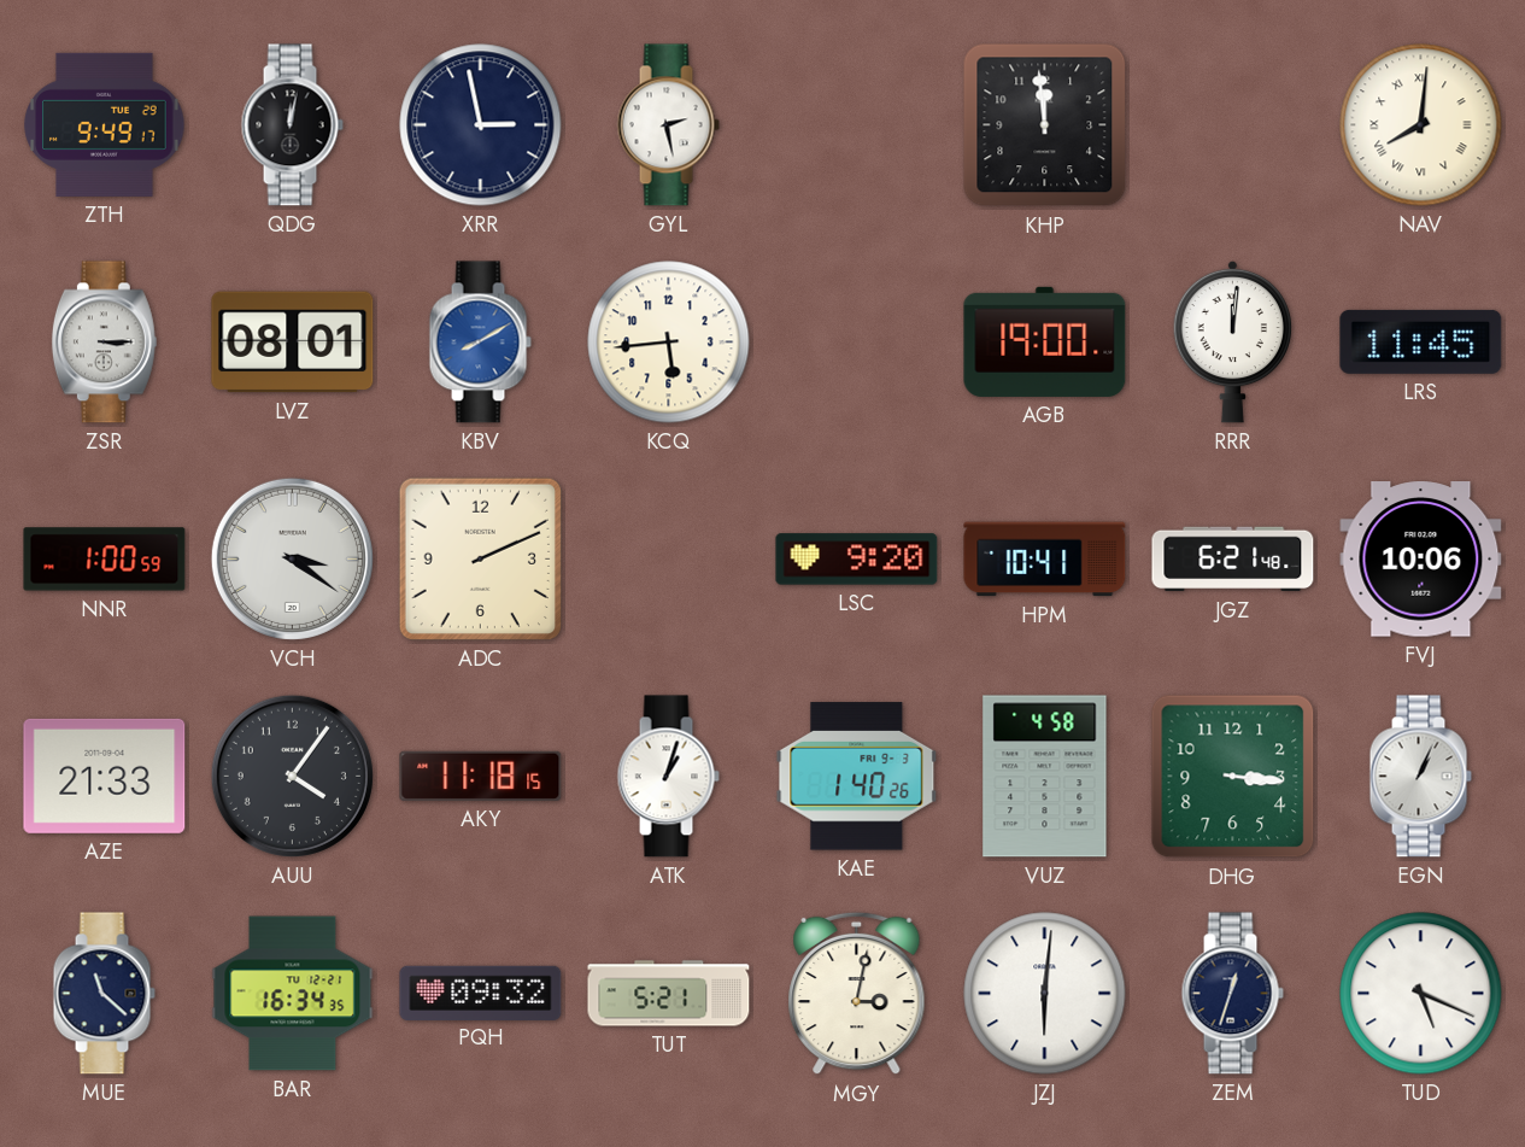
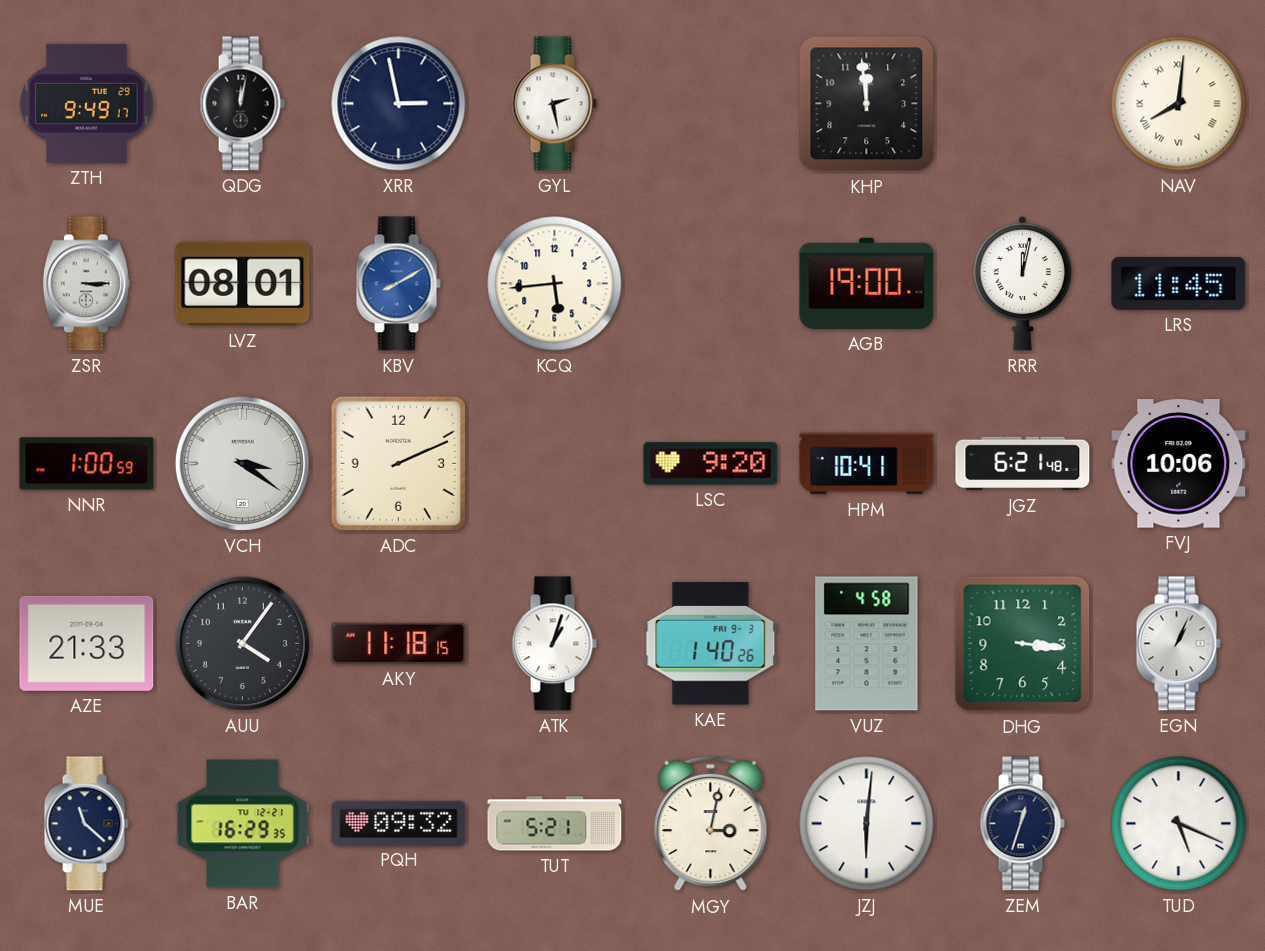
RRR: 12:01 -> 12:02 (1023, 283)
BAR: 16:34 -> 16:29 (243, 824)
